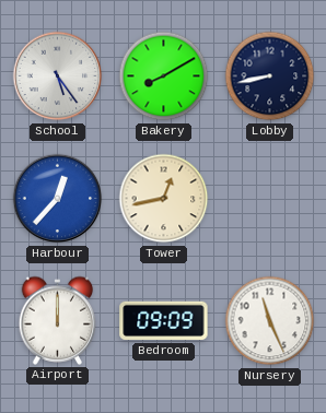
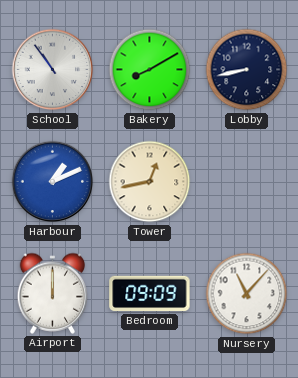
School: 5:24 -> 10:54 (53, 70)
Harbour: 12:37 -> 1:11 (53, 182)
Nursery: 11:26 -> 11:07 (247, 294)
